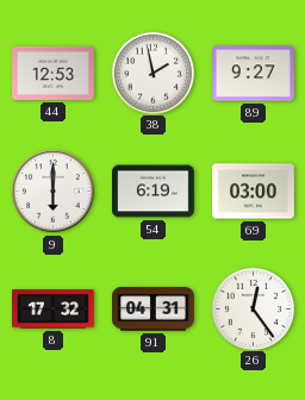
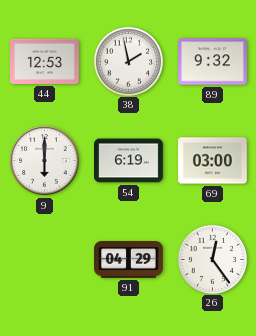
89: 9:27 -> 9:32 (213, 62)
8: 17:32 -> none (54, 310)
91: 04:31 -> 04:29 (129, 260)
